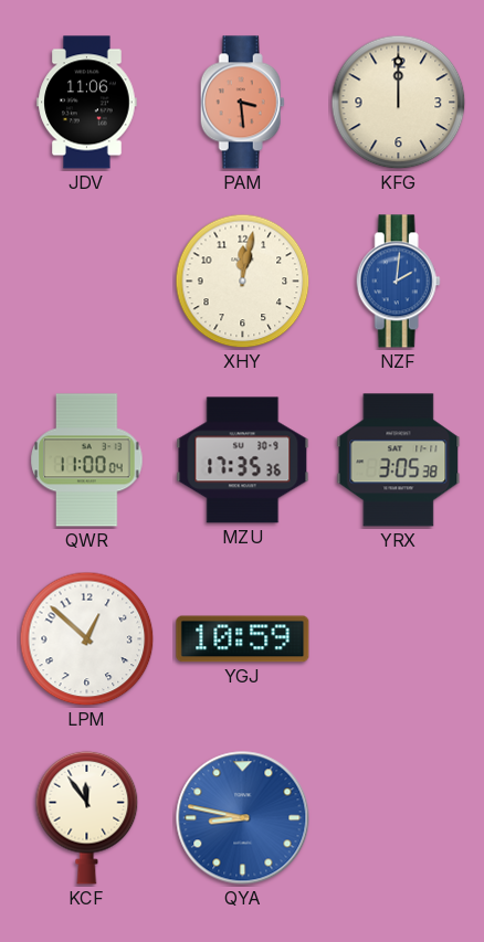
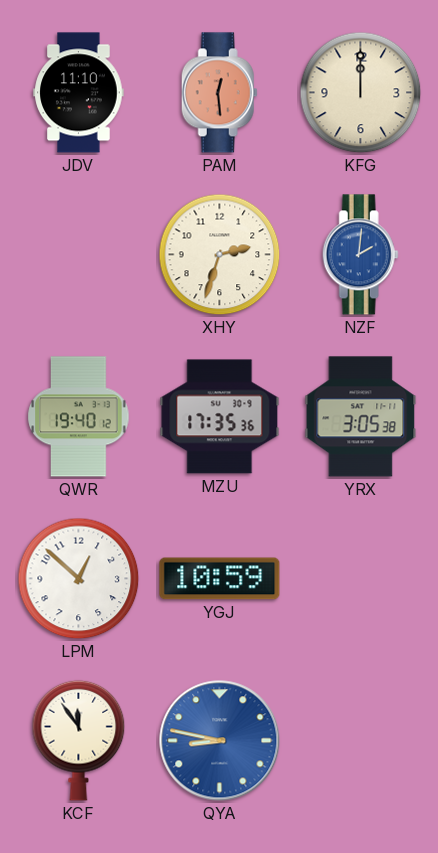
JDV: 11:06 -> 11:10 (79, 93)
PAM: 3:29 -> 12:29 (219, 93)
XHY: 12:02 -> 2:33 (220, 255)
QWR: 11:00 -> 19:40 (79, 417)
